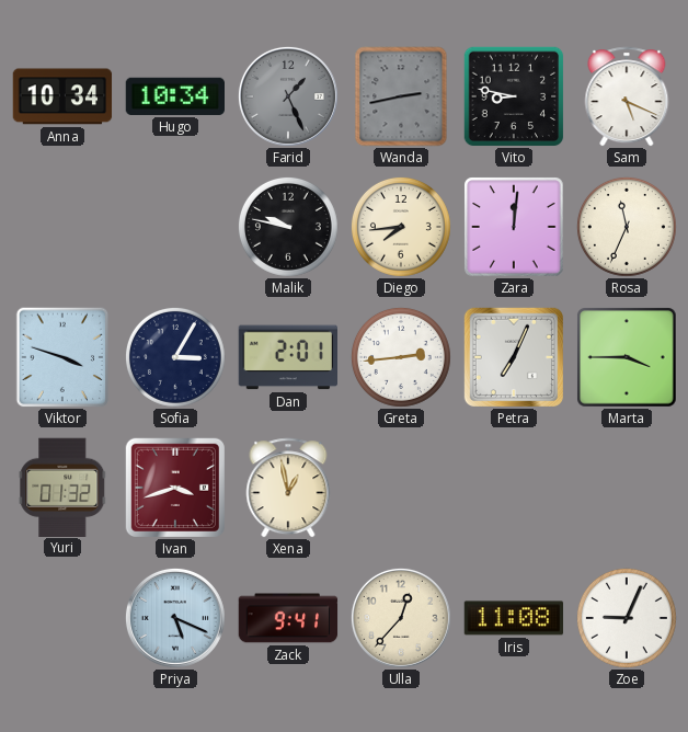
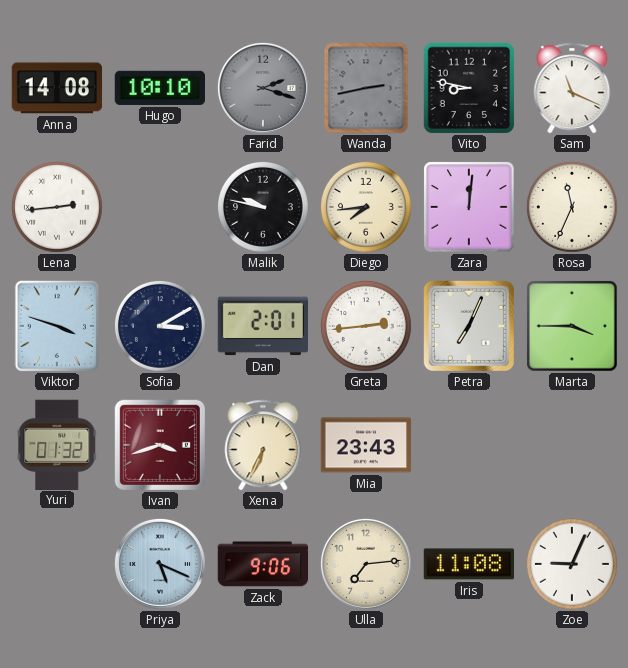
Anna: 10:34 -> 14:08 (57, 88)
Hugo: 10:34 -> 10:10 (160, 88)
Farid: 1:26 -> 2:18 (263, 88)
Sam: 5:19 -> 11:19 (572, 88)
Lena: none -> 2:44 (57, 207)
Sofia: 3:05 -> 3:10 (160, 326)
Xena: 12:58 -> 6:34 (263, 445)
Mia: none -> 23:43 (366, 445)
Zack: 9:41 -> 9:06 (263, 564)
Ulla: 12:37 -> 7:14 (366, 564)
